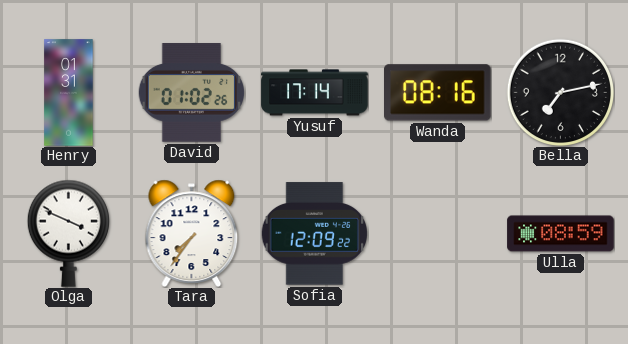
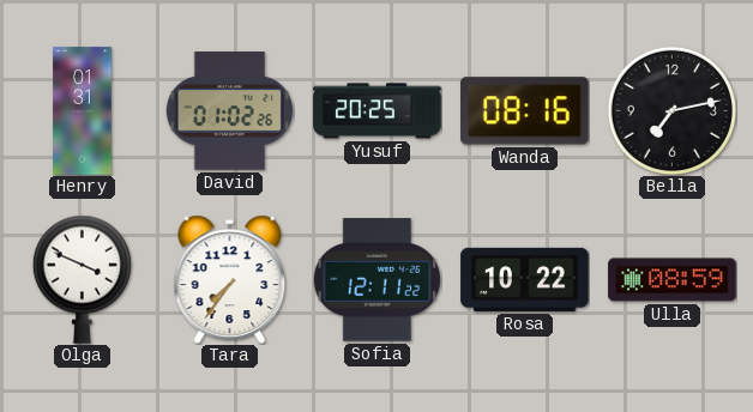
Yusuf: 17:14 -> 20:25 (378, 111)
Sofia: 12:09 -> 12:11 (376, 280)
Rosa: none -> 10:22 (525, 279)
